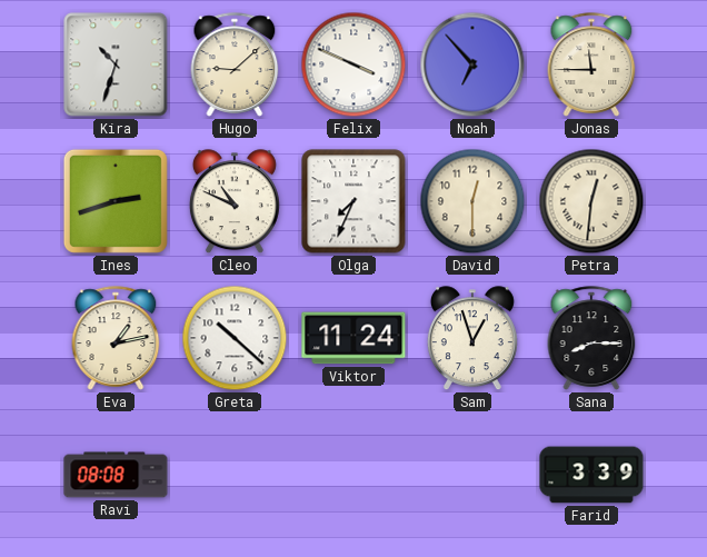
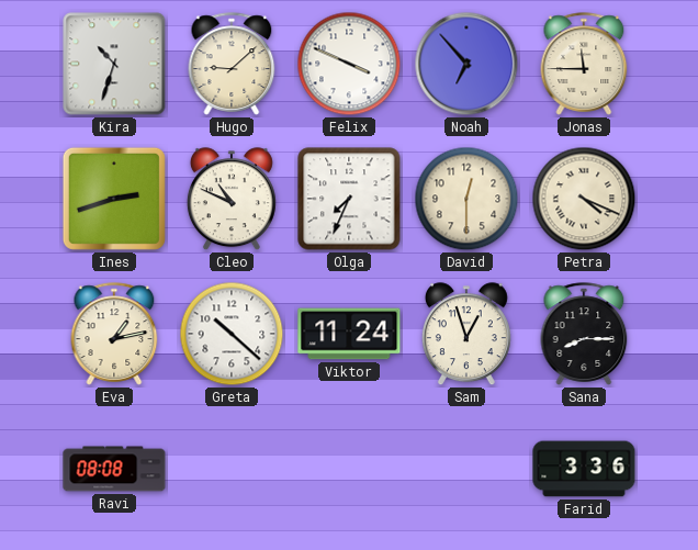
Petra: 12:31 -> 4:19 (584, 199)
Farid: 3:39 -> 3:36 (584, 469)
